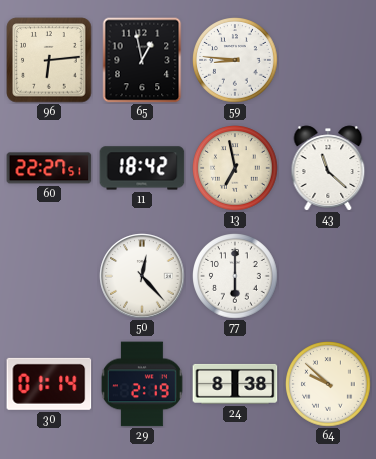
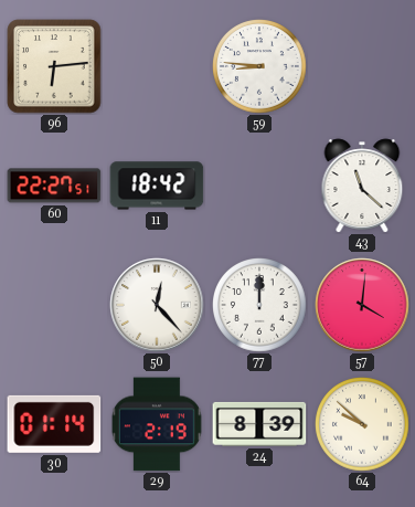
65: 12:58 -> none (142, 60)
13: 6:58 -> none (235, 169)
77: 6:00 -> 12:00 (259, 306)
57: none -> 4:01 (362, 305)
24: 8:38 -> 8:39 (259, 424)
